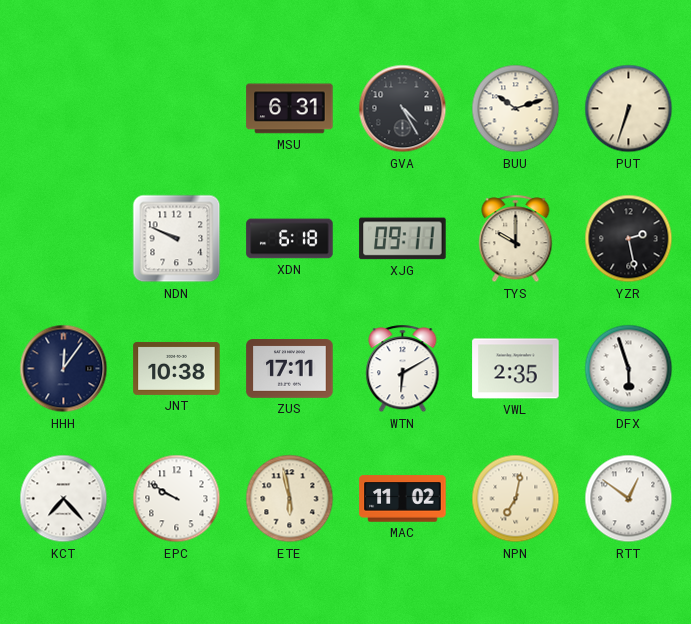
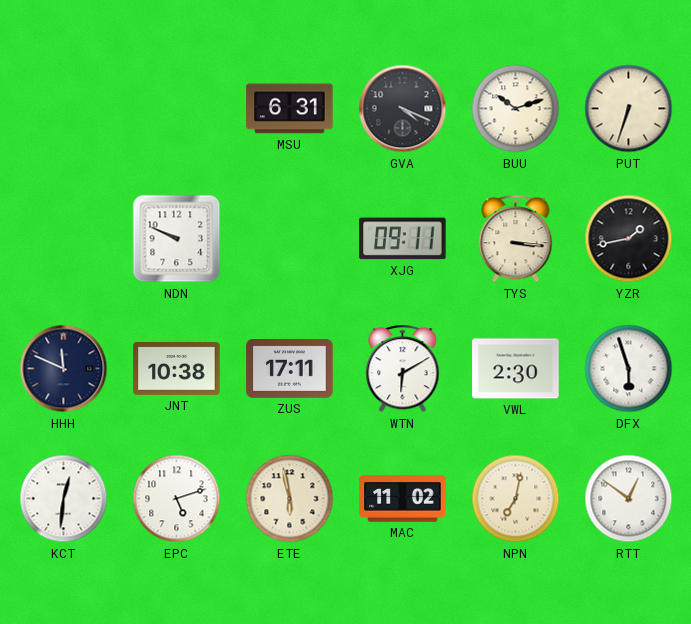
GVA: 4:25 -> 4:19 (403, 109)
XDN: 6:18 -> none (290, 239)
TYS: 10:00 -> 3:16 (516, 239)
YZR: 2:28 -> 1:43 (629, 239)
HHH: 12:06 -> 11:49 (64, 369)
VWL: 2:35 -> 2:30 (516, 369)
KCT: 7:23 -> 12:31 (64, 499)
EPC: 9:50 -> 5:12 (177, 499)
